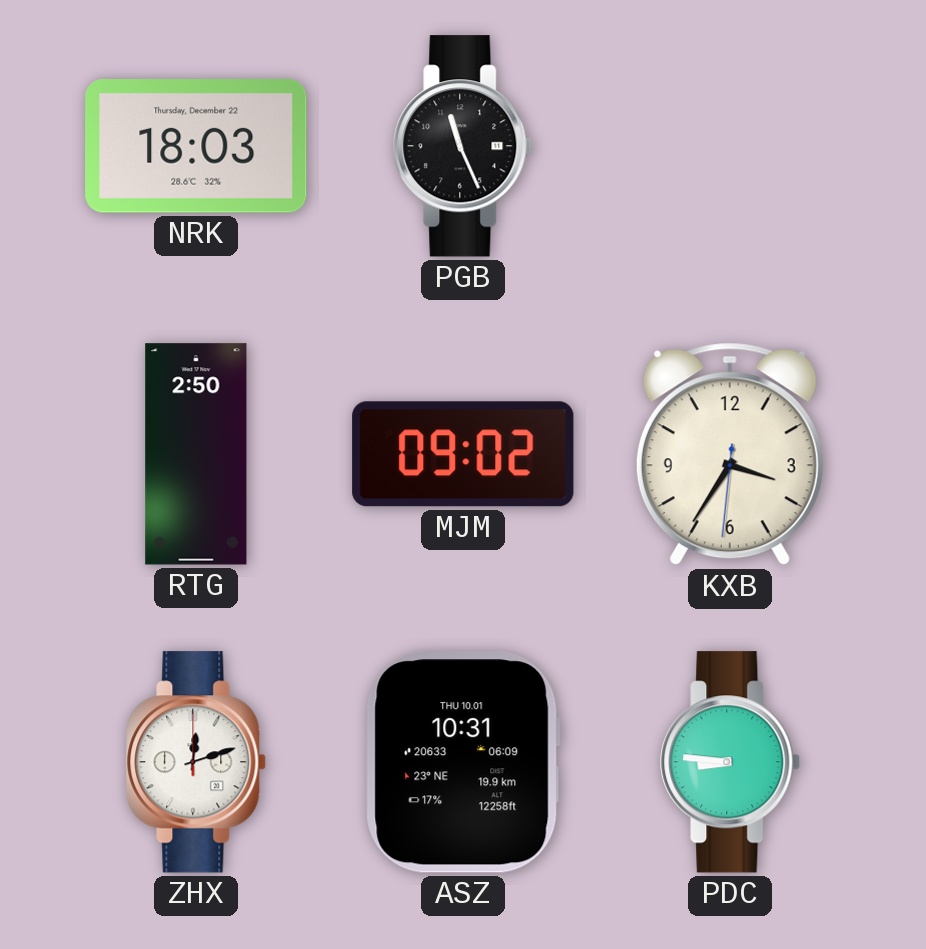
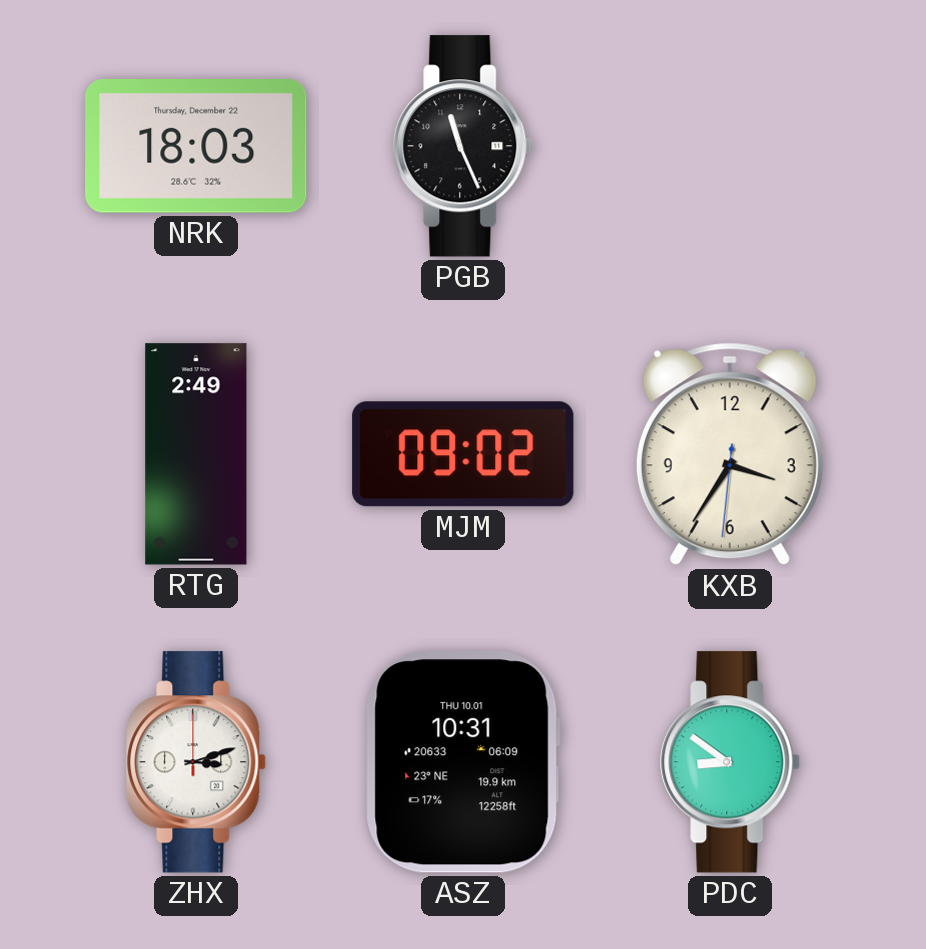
RTG: 2:50 -> 2:49 (196, 454)
ZHX: 12:12 -> 3:12 (197, 762)
PDC: 8:46 -> 8:51 (731, 762)
